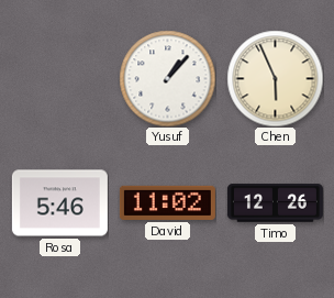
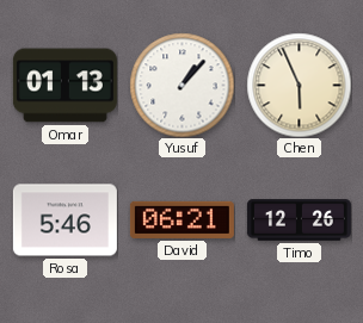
Omar: none -> 01:13 (64, 86)
David: 11:02 -> 06:21 (181, 219)
